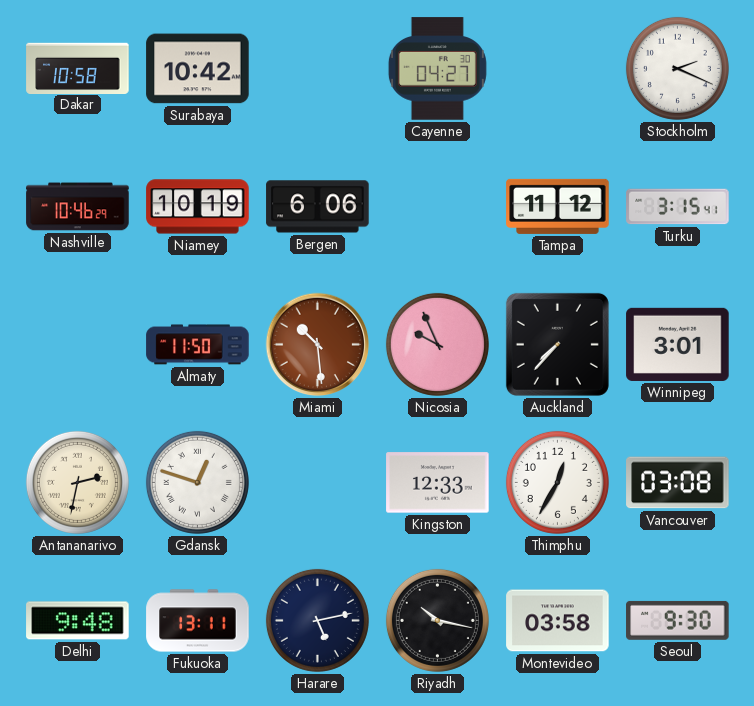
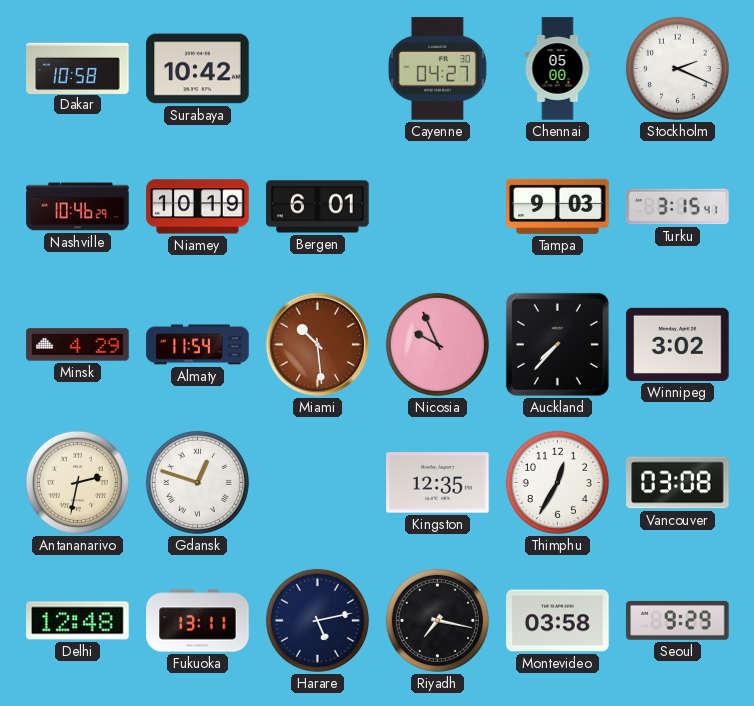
Chennai: none -> 05:00 (558, 69)
Bergen: 6:06 -> 6:01 (318, 207)
Tampa: 11:12 -> 9:03 (558, 206)
Minsk: none -> 4:29 (78, 345)
Almaty: 11:50 -> 11:54 (198, 345)
Winnipeg: 3:01 -> 3:02 (678, 344)
Kingston: 12:33 -> 12:35 (438, 483)
Delhi: 9:48 -> 12:48 (78, 621)
Riyadh: 10:17 -> 7:17 (437, 620)
Seoul: 9:30 -> 9:29 (678, 620)
